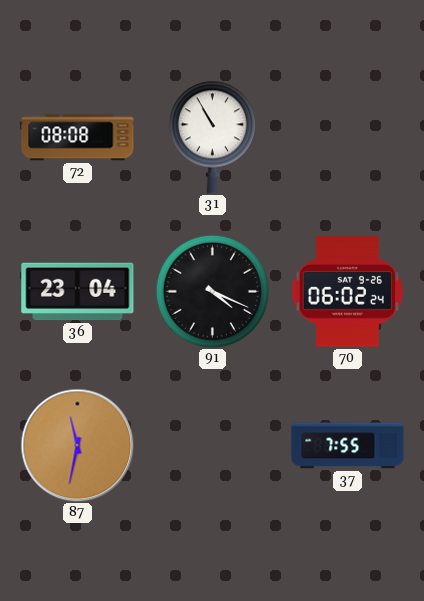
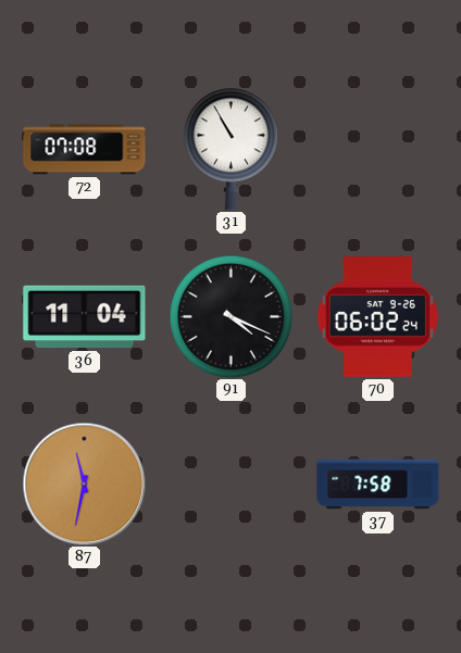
72: 08:08 -> 07:08 (85, 150)
36: 23:04 -> 11:04 (85, 317)
37: 7:55 -> 7:58 (378, 485)
